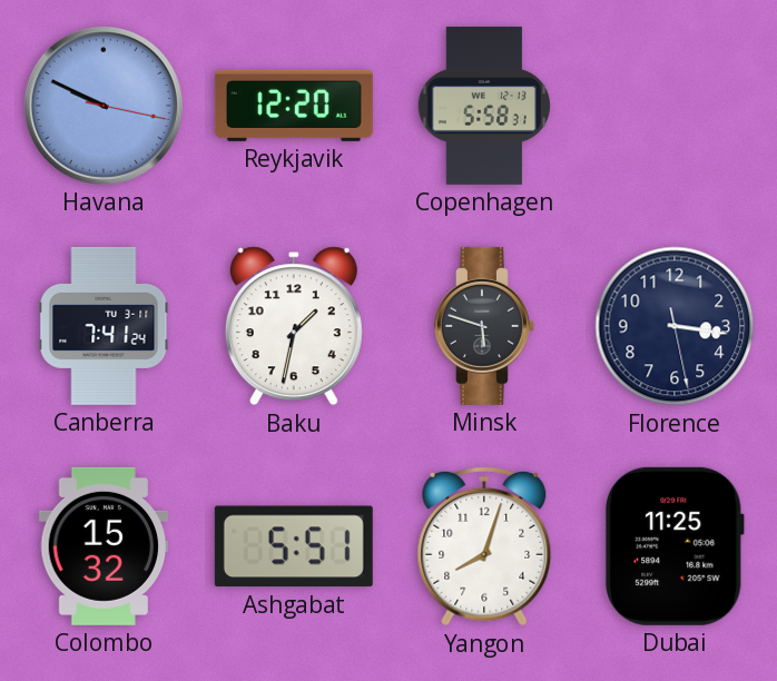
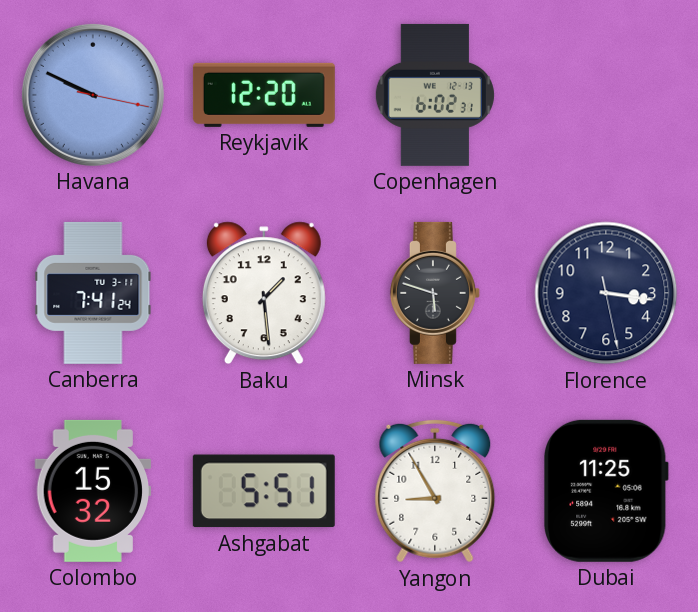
Copenhagen: 5:58 -> 6:02 (435, 95)
Baku: 1:32 -> 1:29 (264, 293)
Yangon: 8:03 -> 8:55 (435, 491)
